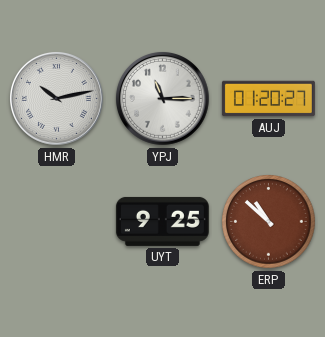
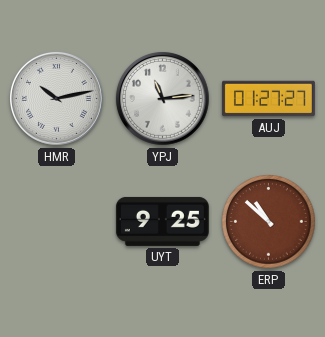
YPJ: 11:15 -> 11:14 (162, 98)
AUJ: 01:20 -> 01:27 (268, 99)
